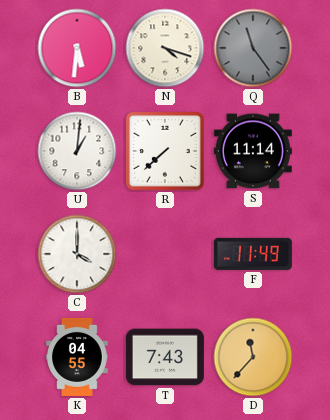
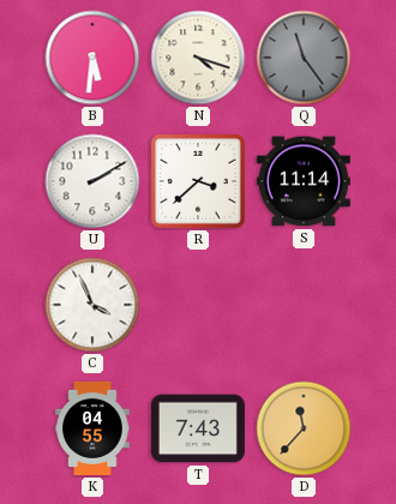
U: 1:01 -> 2:10 (92, 181)
R: 7:38 -> 3:38 (198, 181)
C: 4:00 -> 3:56 (92, 305)
F: 11:49 -> none (253, 254)
